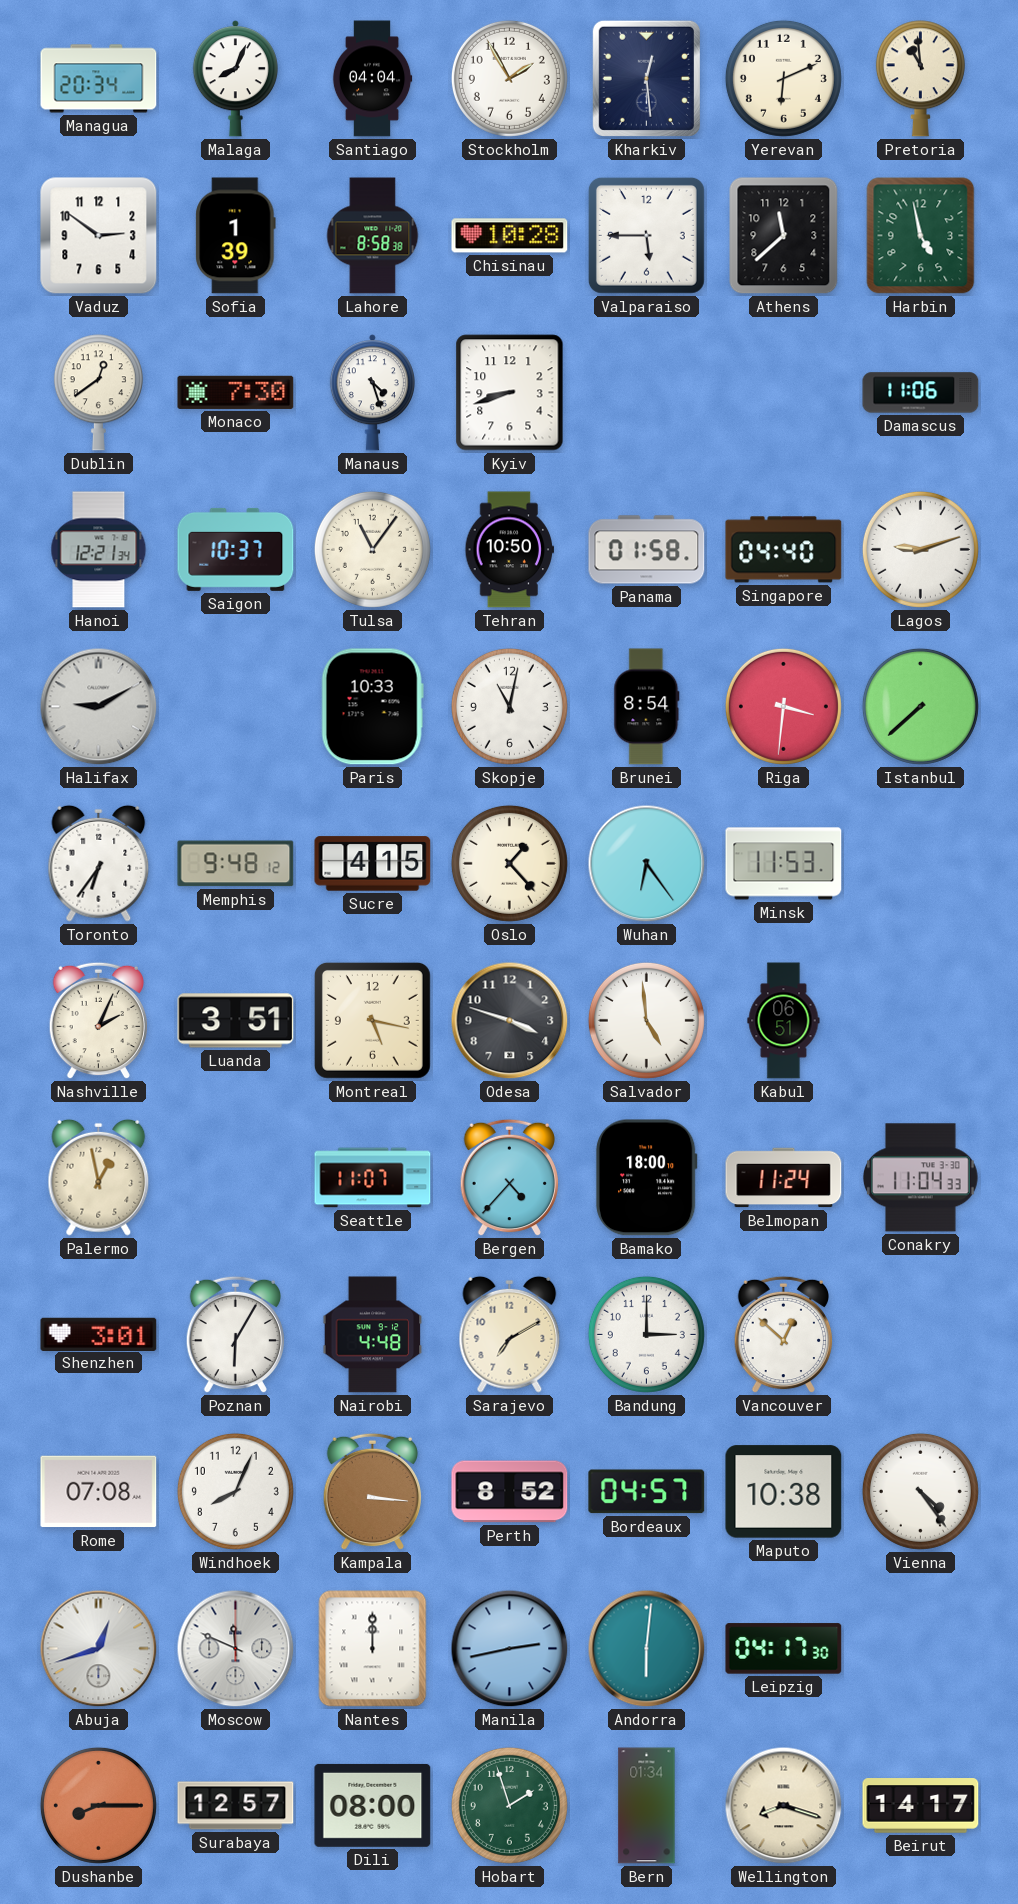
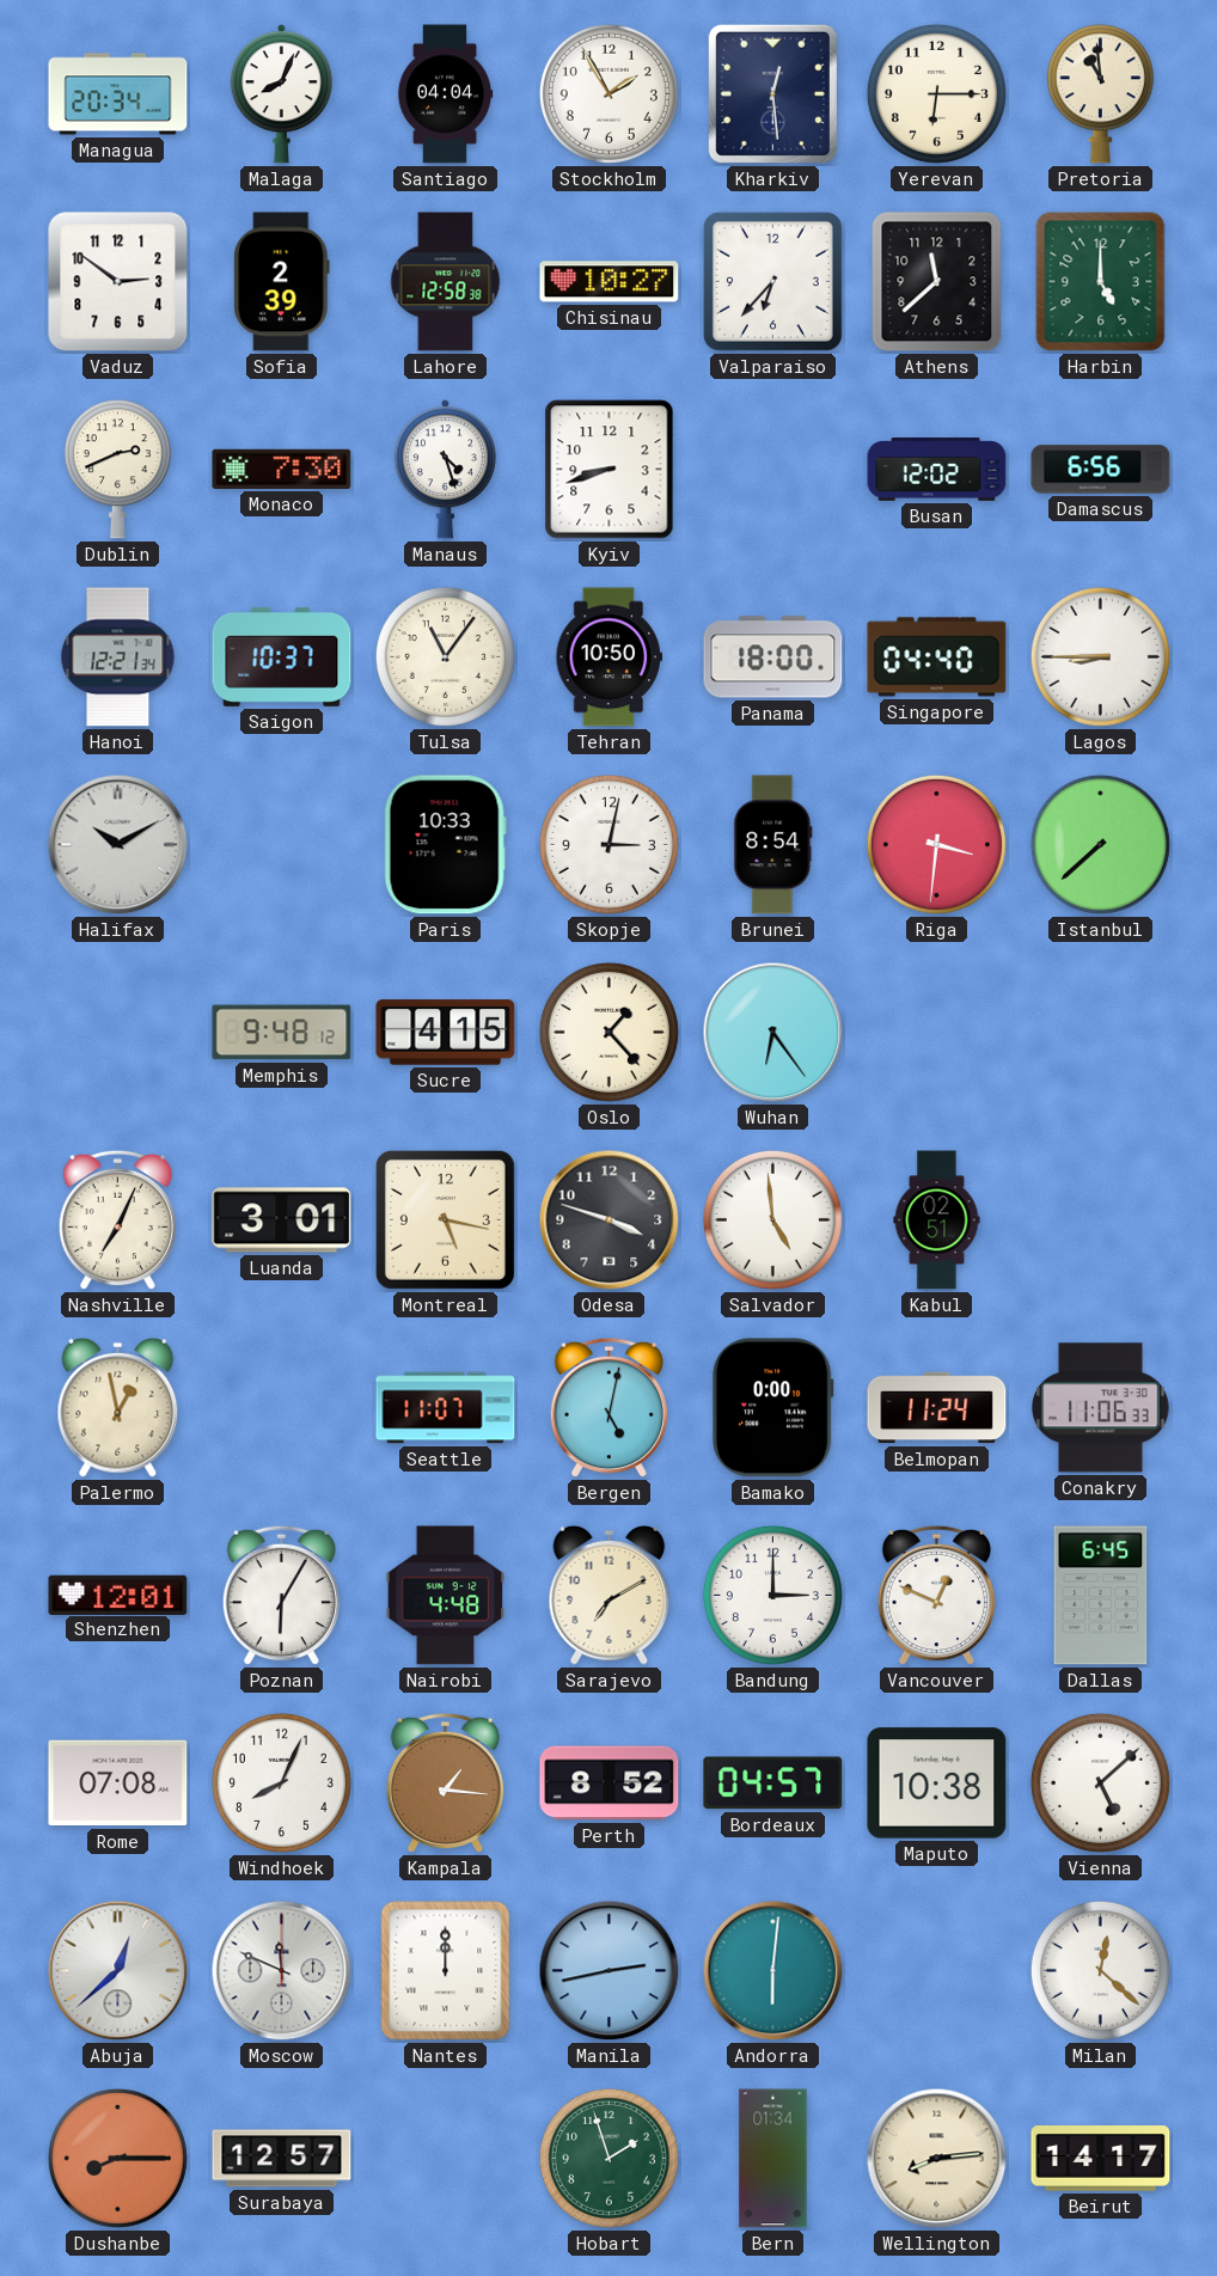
Yerevan: 6:11 -> 6:15 (936, 93)
Sofia: 1:39 -> 2:39 (282, 282)
Lahore: 8:58 -> 12:58 (446, 282)
Chisinau: 10:28 -> 10:27 (610, 282)
Valparaiso: 5:45 -> 6:37 (772, 281)
Harbin: 4:58 -> 5:00 (1101, 282)
Dublin: 12:39 -> 2:41 (117, 470)
Busan: none -> 12:02 (937, 470)
Damascus: 11:06 -> 6:56 (1101, 470)
Panama: 01:58 -> 18:00 (773, 657)
Lagos: 9:12 -> 8:45 (1100, 656)
Halifax: 9:10 -> 10:10 (118, 845)
Skopje: 11:02 -> 3:02 (608, 844)
Toronto: 6:36 -> none (99, 863)
Minsk: 11:53 -> none (784, 864)
Nashville: 2:04 -> 7:04 (117, 1220)
Luanda: 3:51 -> 3:01 (282, 1220)
Kabul: 06:51 -> 02:51 (937, 1220)
Bergen: 4:37 -> 5:02 (608, 1408)
Bamako: 18:00 -> 0:00 (772, 1408)
Conakry: 11:04 -> 11:06 (1101, 1408)
Shenzhen: 3:01 -> 12:01 (118, 1595)
Vancouver: 12:52 -> 12:49 (936, 1596)
Dallas: none -> 6:45 (1101, 1596)
Kampala: 3:16 -> 1:16 (445, 1784)
Vienna: 4:24 -> 5:08 (1100, 1782)
Abuja: 12:42 -> 12:38 (118, 1971)
Leipzig: 04:17 -> none (784, 1649)
Milan: none -> 12:22 (1100, 1970)
Dili: 08:00 -> none (373, 1805)
Wellington: 8:18 -> 8:14 (937, 2159)
